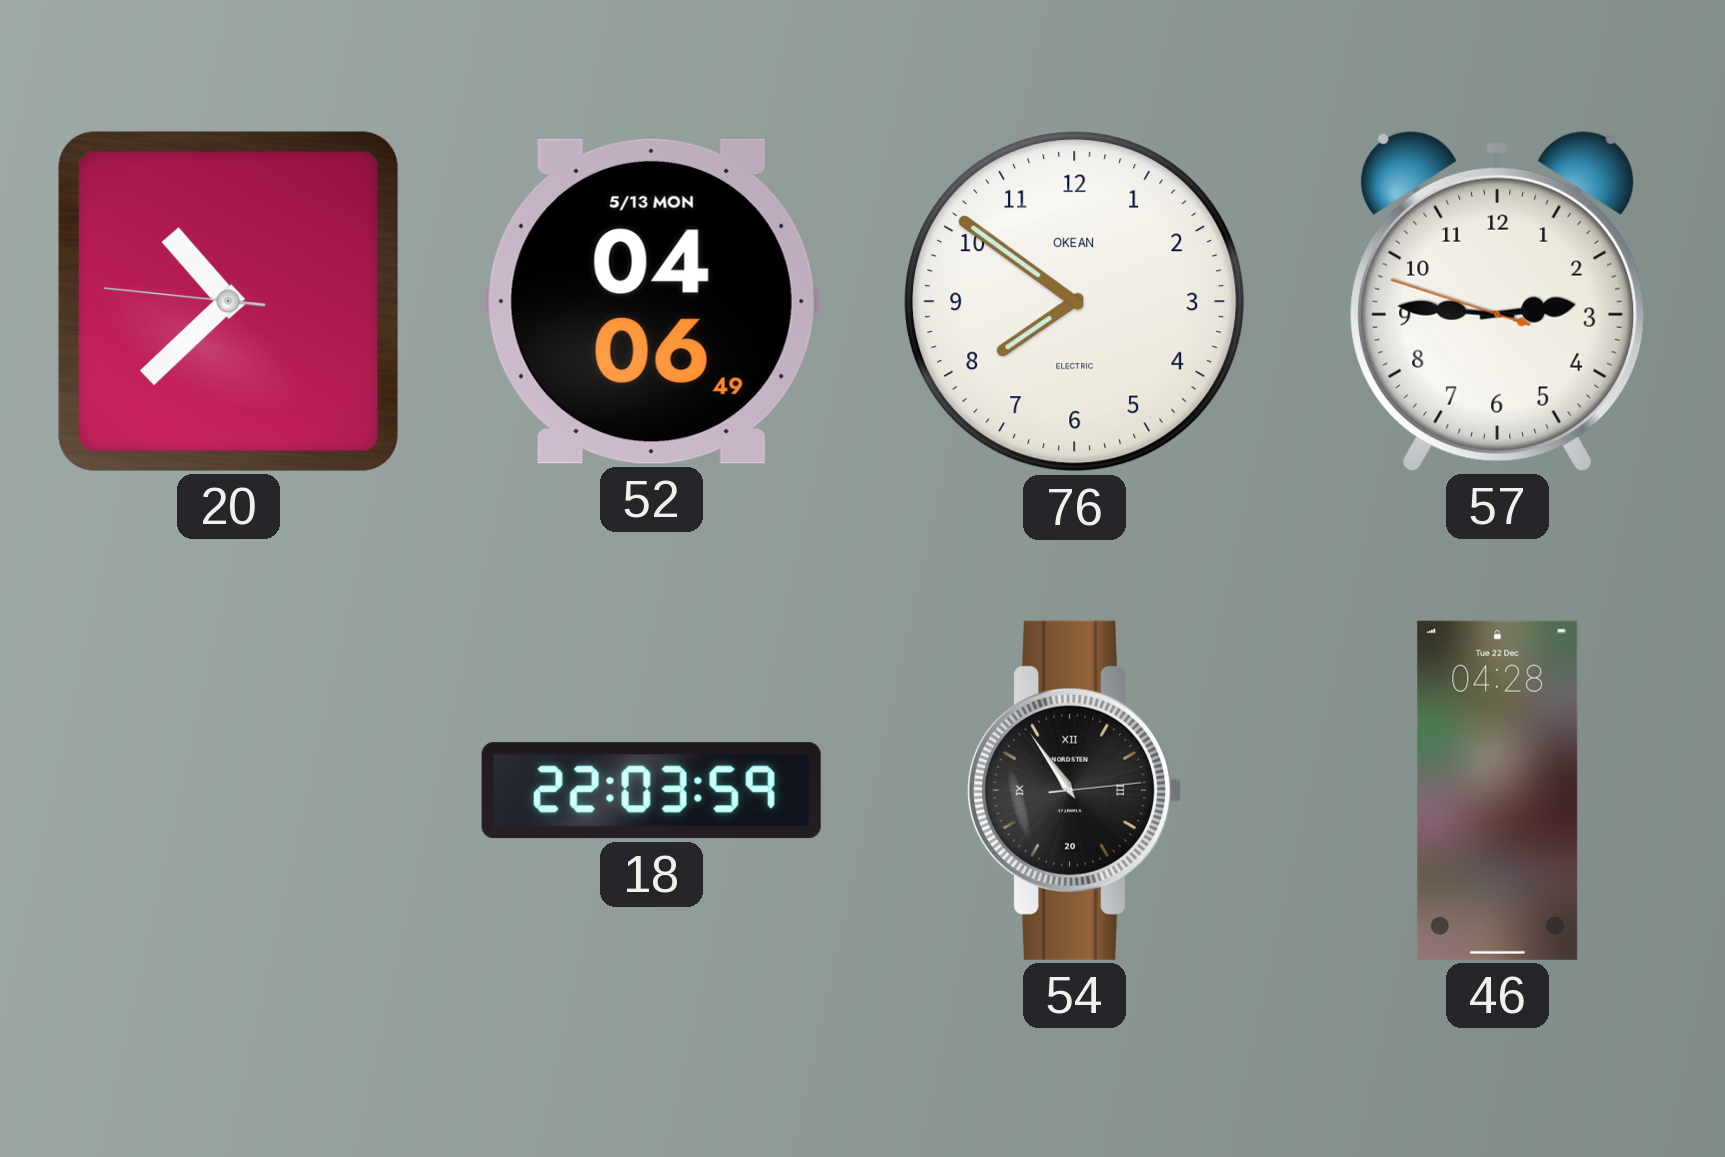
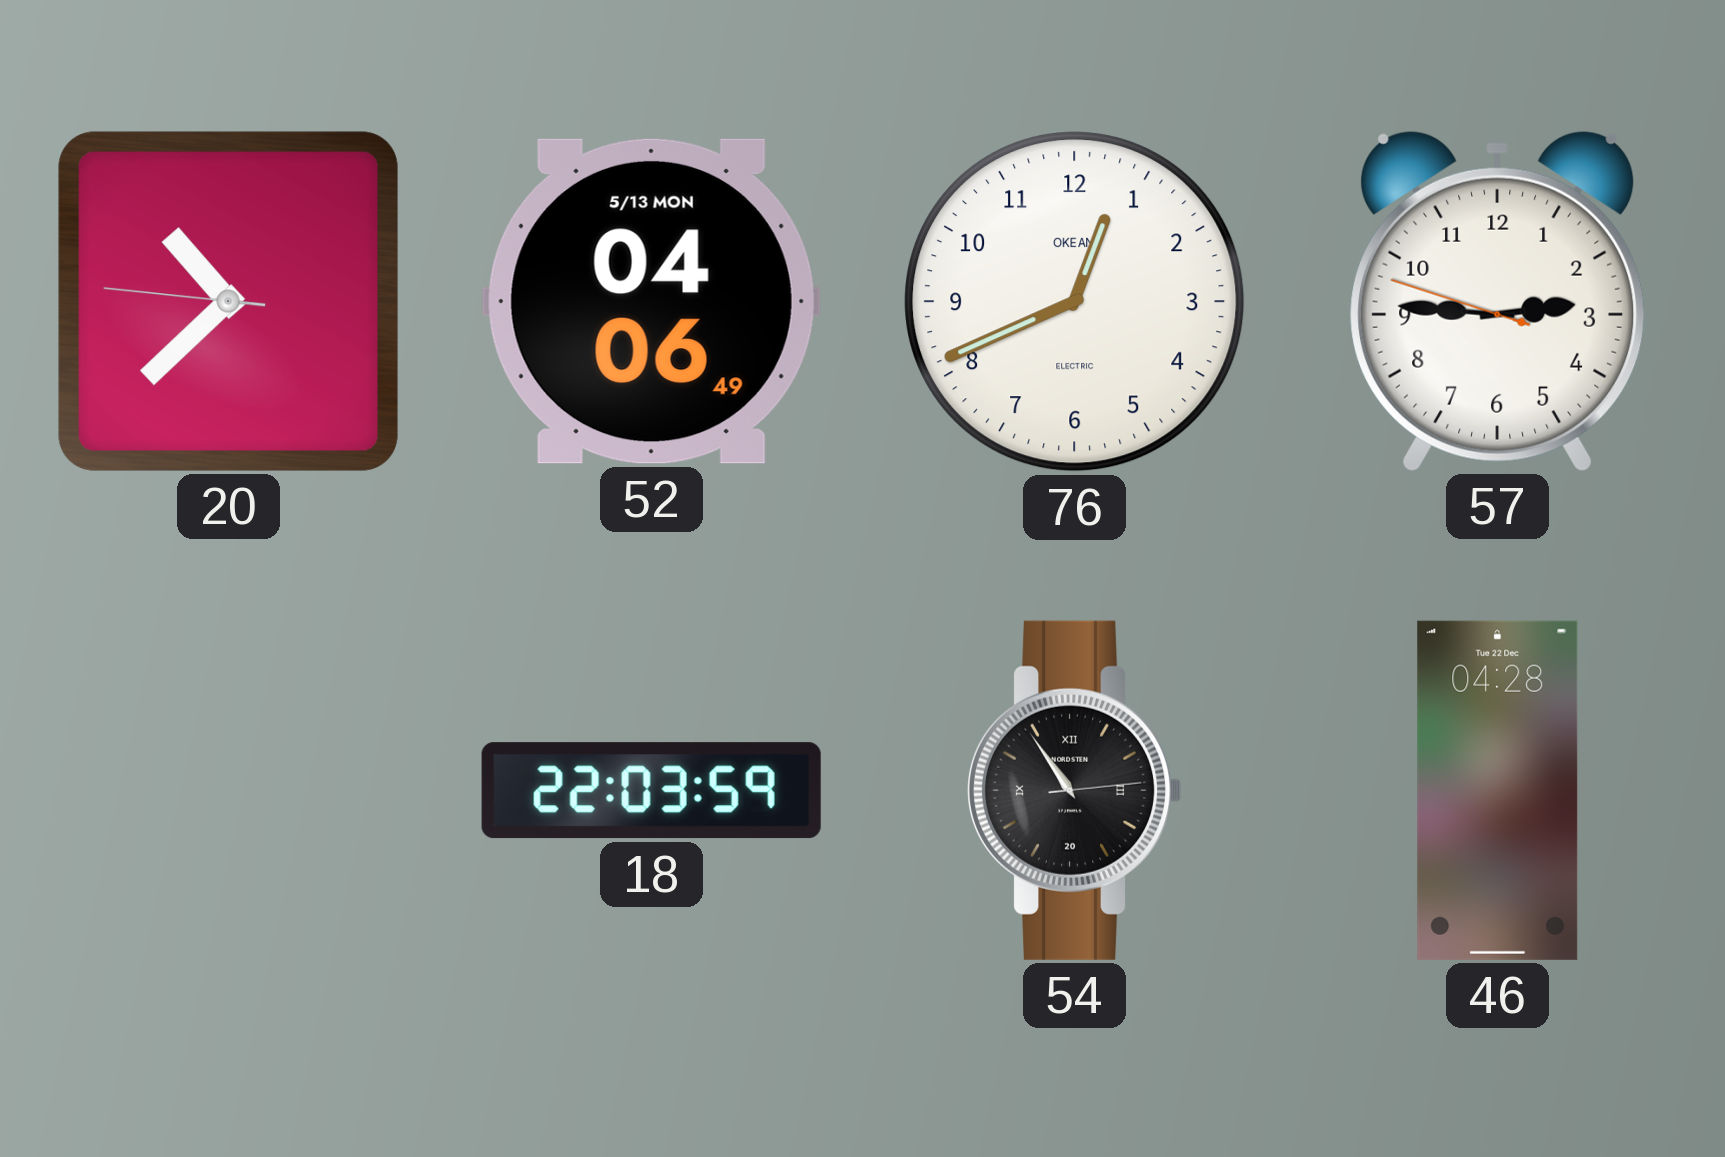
76: 7:51 -> 12:41 (1075, 302)
